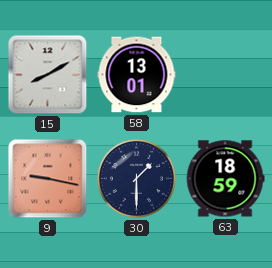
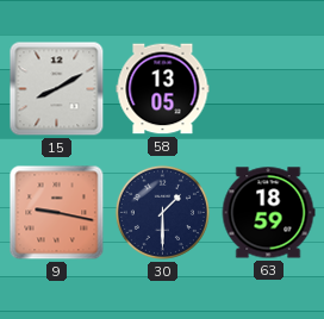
58: 13:01 -> 13:05 (163, 89)
